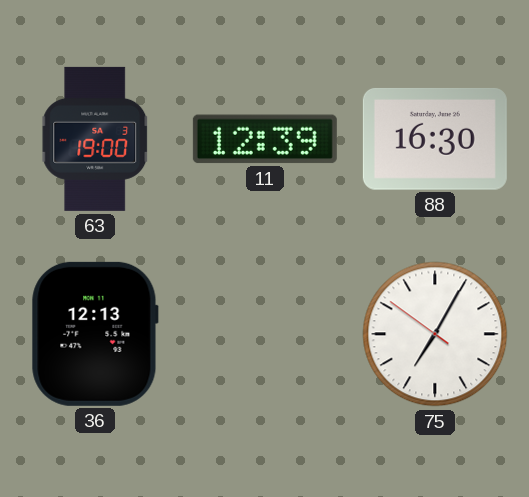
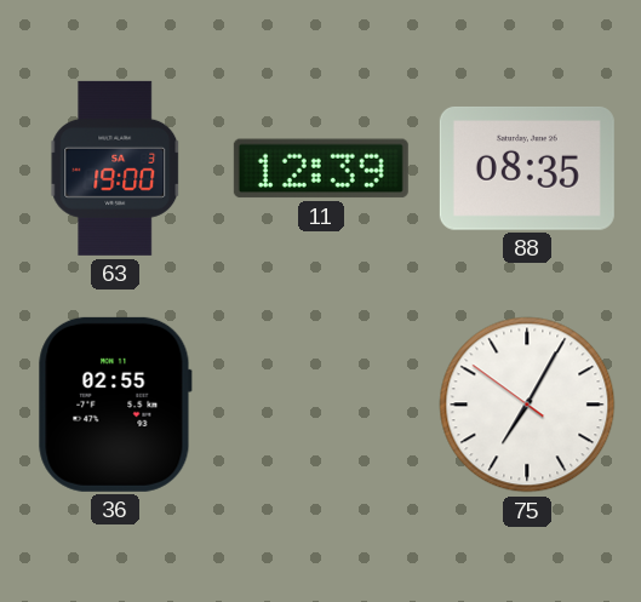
88: 16:30 -> 08:35 (527, 168)
36: 12:13 -> 02:55 (115, 405)
